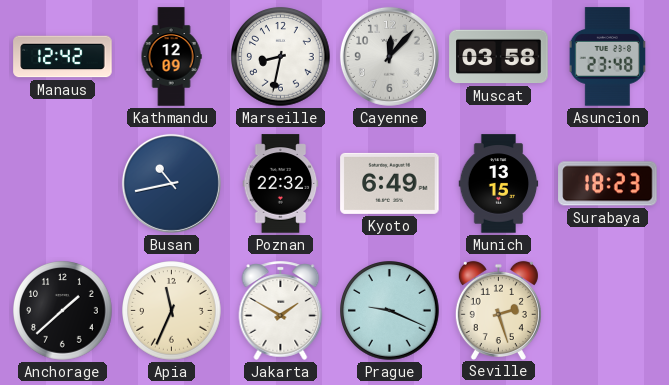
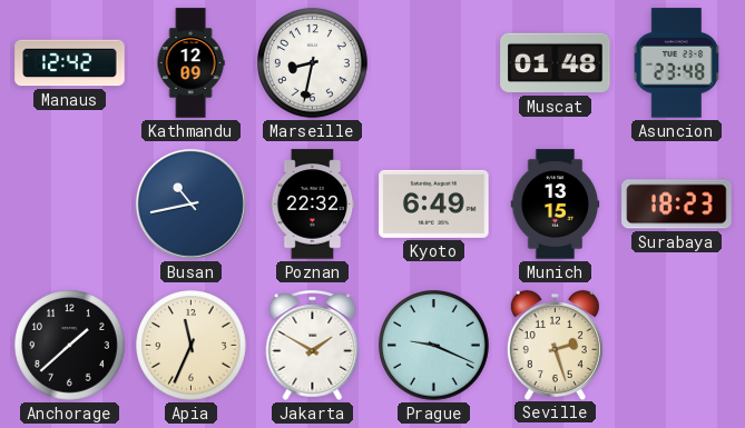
Cayenne: 12:07 -> none (389, 56)
Muscat: 03:58 -> 01:48 (556, 63)
